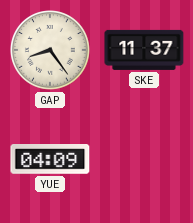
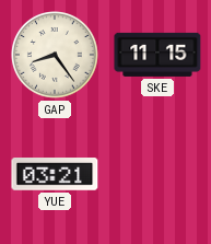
SKE: 11:37 -> 11:15 (157, 55)
YUE: 04:09 -> 03:21 (55, 175)
